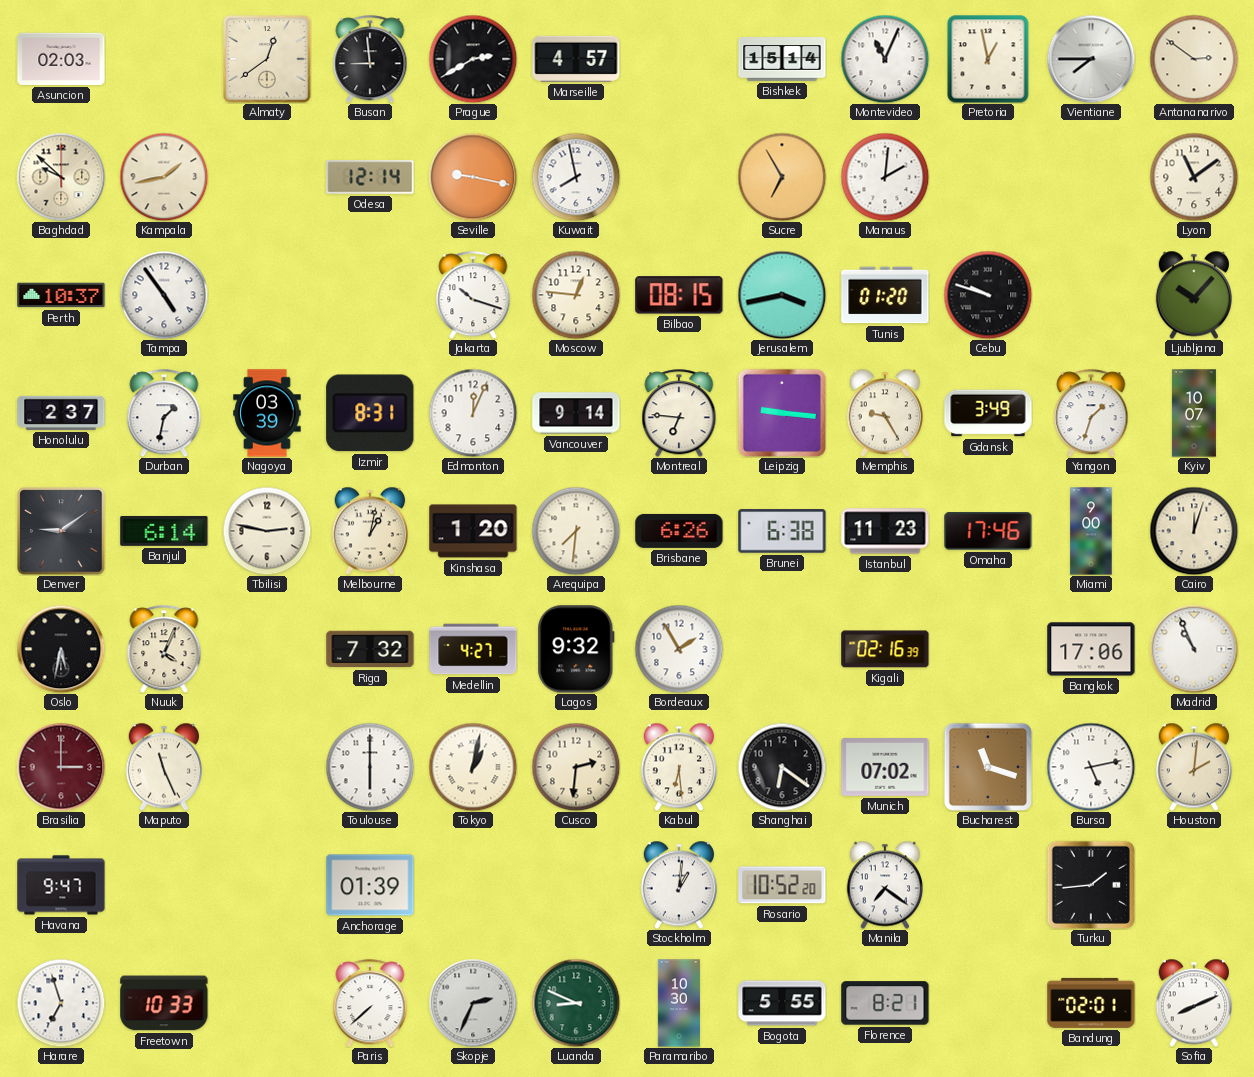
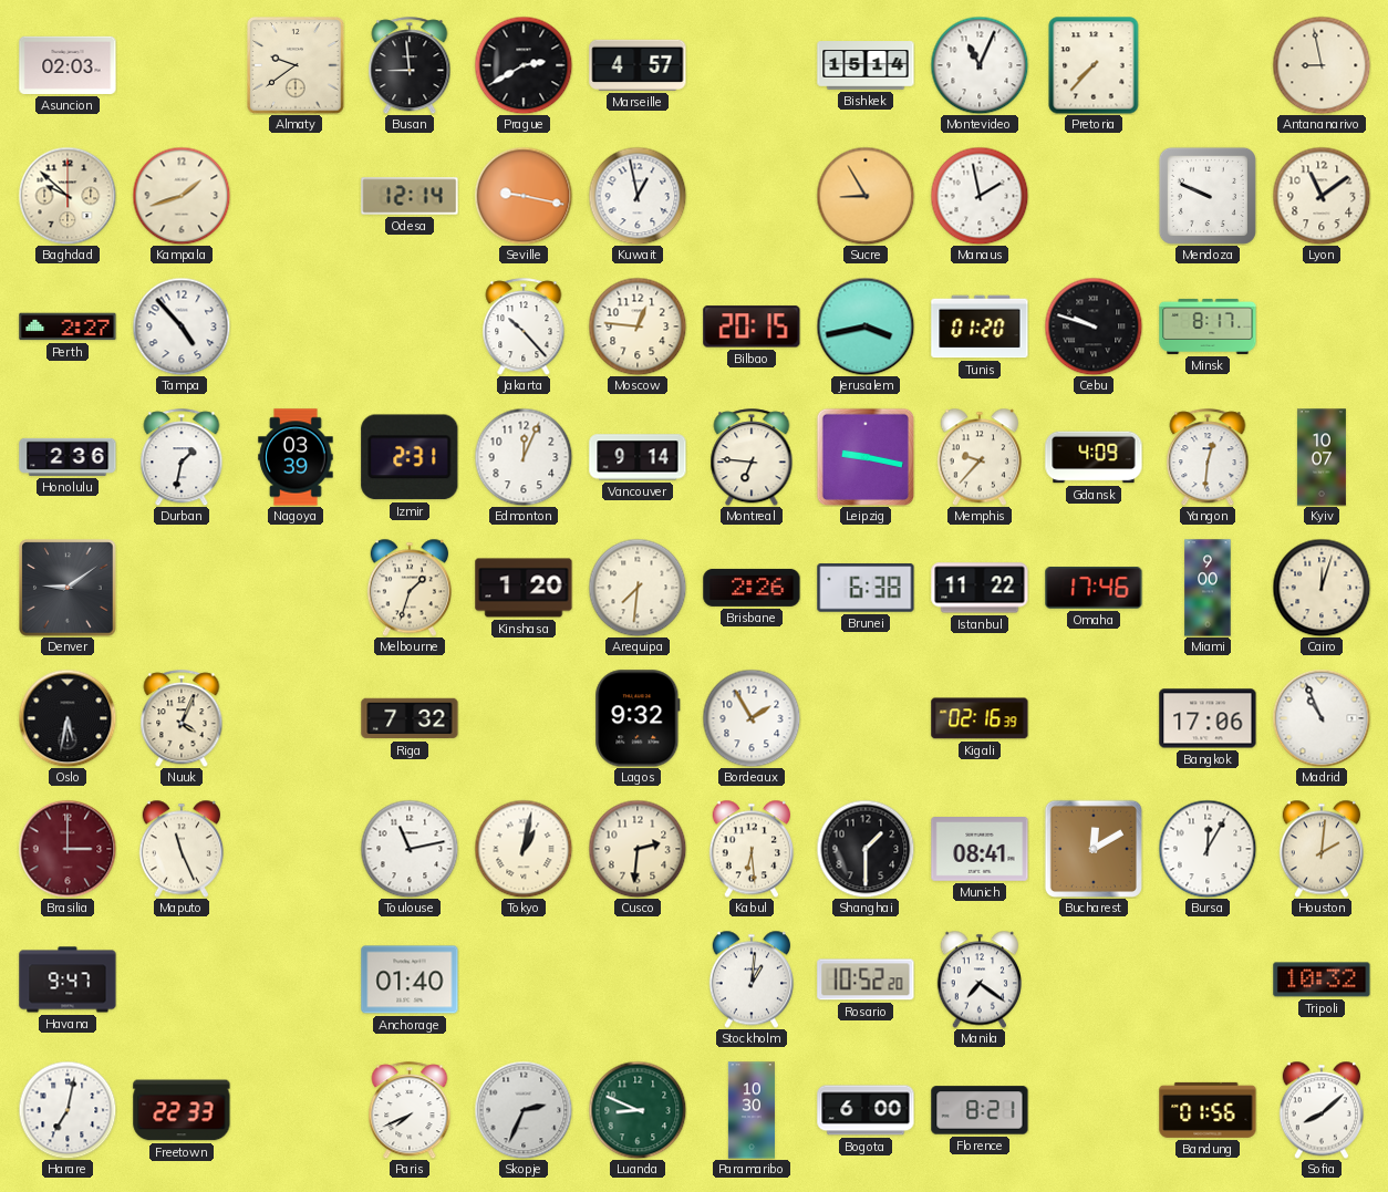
Almaty: 12:39 -> 9:39 (296, 65)
Pretoria: 12:58 -> 7:37 (1094, 65)
Vientiane: 7:45 -> none (1091, 59)
Antananarivo: 2:51 -> 8:58 (1322, 65)
Kampala: 1:43 -> 1:42 (182, 196)
Kuwait: 7:58 -> 12:58 (638, 196)
Sucre: 6:55 -> 8:55 (866, 196)
Manaus: 2:01 -> 1:58 (980, 196)
Mendoza: none -> 9:49 (1208, 196)
Perth: 10:37 -> 2:27 (68, 326)
Tampa: 4:54 -> 4:53 (182, 326)
Jakarta: 10:18 -> 10:23 (524, 326)
Bilbao: 08:15 -> 20:15 (752, 326)
Minsk: none -> 8:17 (1208, 326)
Ljubljana: 10:07 -> none (1193, 295)
Honolulu: 2:37 -> 2:36 (68, 457)
Izmir: 8:31 -> 2:31 (410, 457)
Leipzig: 9:16 -> 9:17 (866, 457)
Memphis: 9:25 -> 9:37 (978, 457)
Gdansk: 3:49 -> 4:09 (1094, 457)
Yangon: 1:33 -> 12:31 (1208, 457)
Banjul: 6:14 -> none (164, 531)
Tbilisi: 2:47 -> none (267, 531)
Melbourne: 1:02 -> 1:33 (408, 588)
Brisbane: 6:26 -> 2:26 (752, 588)
Istanbul: 11:23 -> 11:22 (980, 588)
Medellin: 4:27 -> none (473, 649)
Toulouse: 6:00 -> 11:13 (410, 849)
Shanghai: 6:21 -> 1:30 (866, 849)
Munich: 07:02 -> 08:41 (980, 850)
Bucharest: 11:18 -> 12:10 (1094, 849)
Bursa: 5:13 -> 12:05 (1208, 849)
Anchorage: 01:39 -> 01:40 (410, 979)
Turku: 1:44 -> none (1091, 885)
Tripoli: none -> 10:32 (1322, 979)
Harare: 6:57 -> 7:02 (68, 1110)
Freetown: 10:33 -> 22:33 (182, 1110)
Paris: 7:38 -> 7:41 (410, 1110)
Bogota: 5:55 -> 6:00 (866, 1110)
Bandung: 02:01 -> 01:56 (1208, 1110)
Sofia: 8:11 -> 8:08 (1320, 1110)
